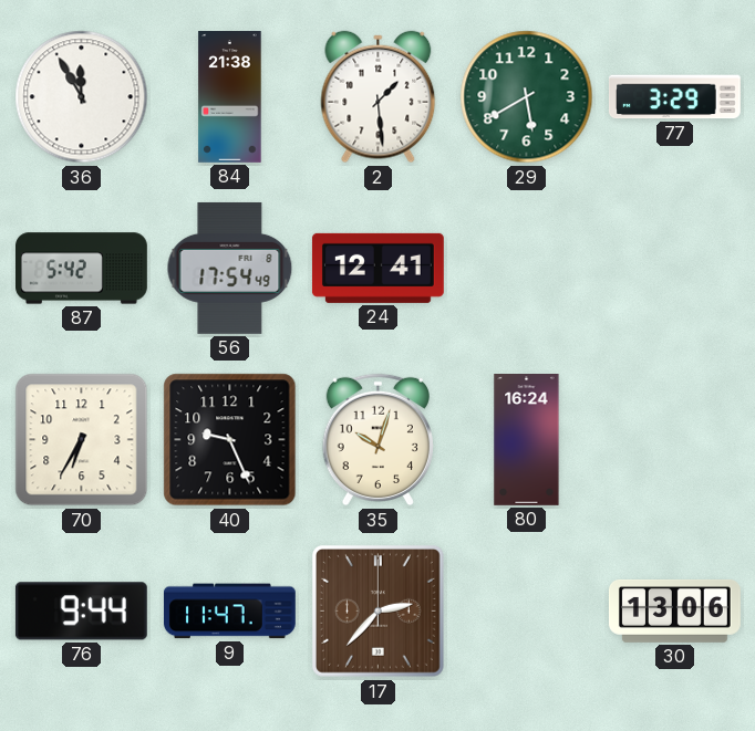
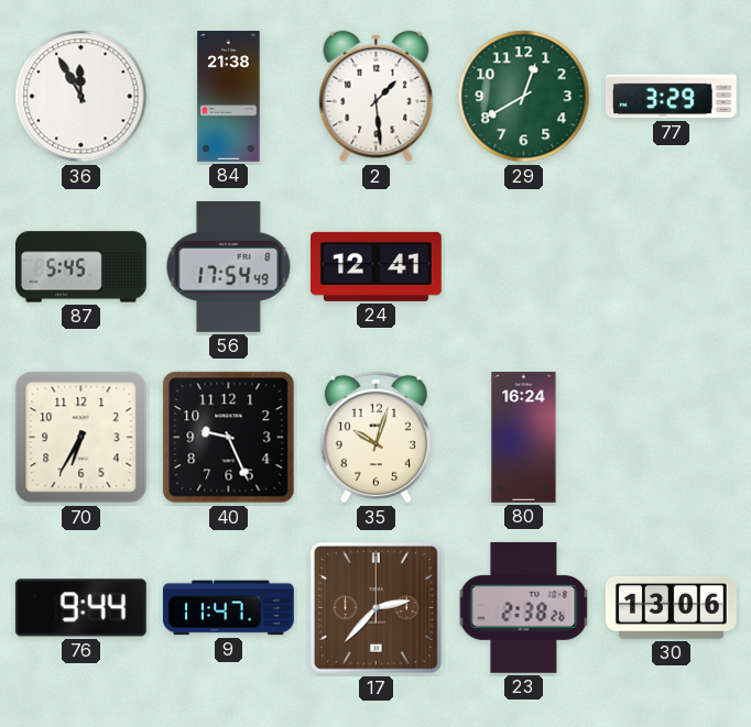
29: 5:40 -> 12:40 (524, 97)
87: 5:42 -> 5:45 (81, 267)
23: none -> 2:38 (524, 607)
